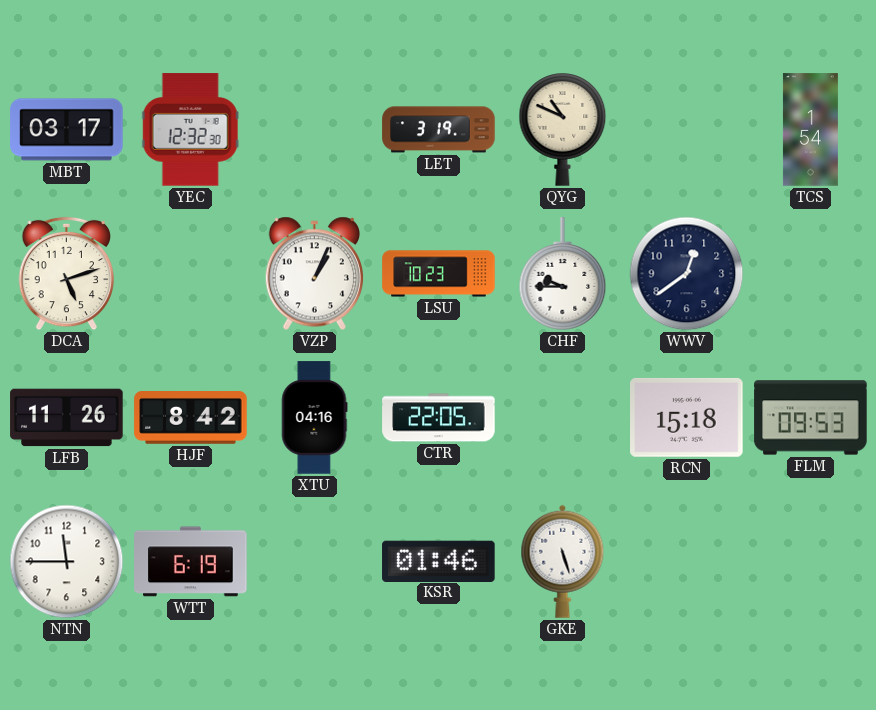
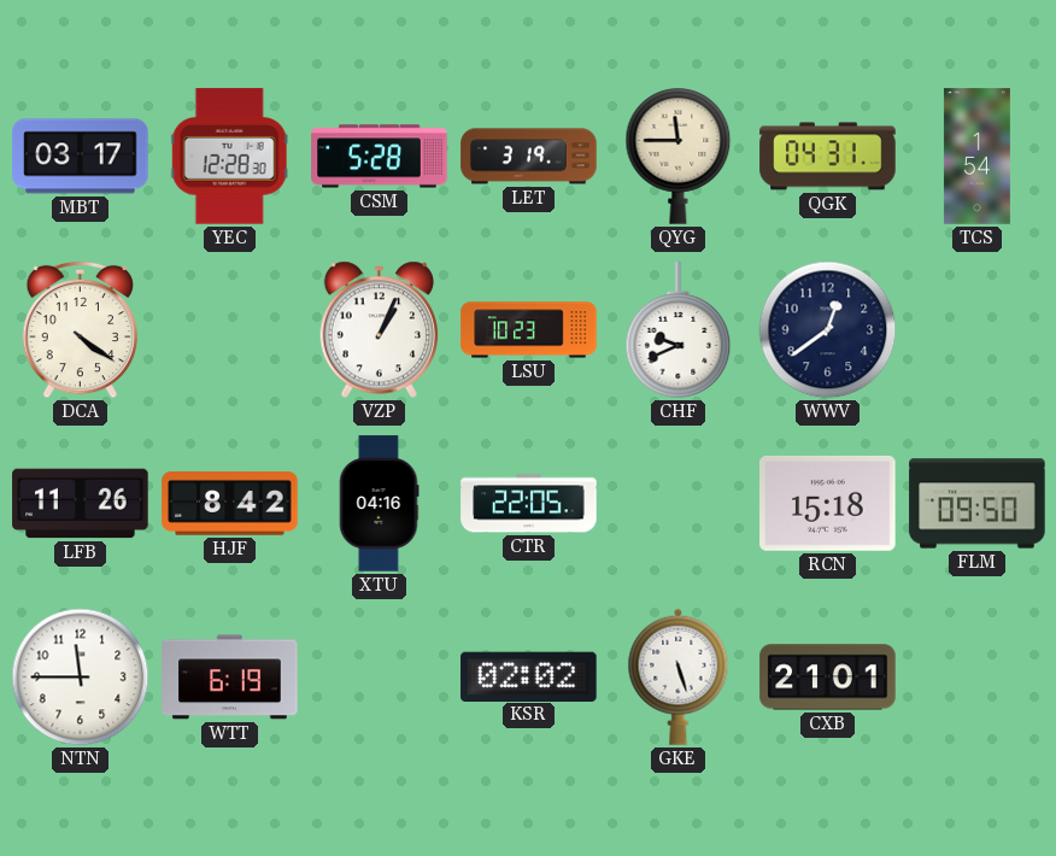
YEC: 12:32 -> 12:28 (229, 157)
CSM: none -> 5:28 (380, 157)
QYG: 10:49 -> 11:45 (679, 157)
QGK: none -> 04:31 (828, 157)
DCA: 5:12 -> 4:21 (80, 330)
CHF: 9:45 -> 9:41 (679, 330)
FLM: 09:53 -> 09:50 (978, 504)
KSR: 01:46 -> 02:02 (529, 676)
CXB: none -> 21:01 (828, 678)
